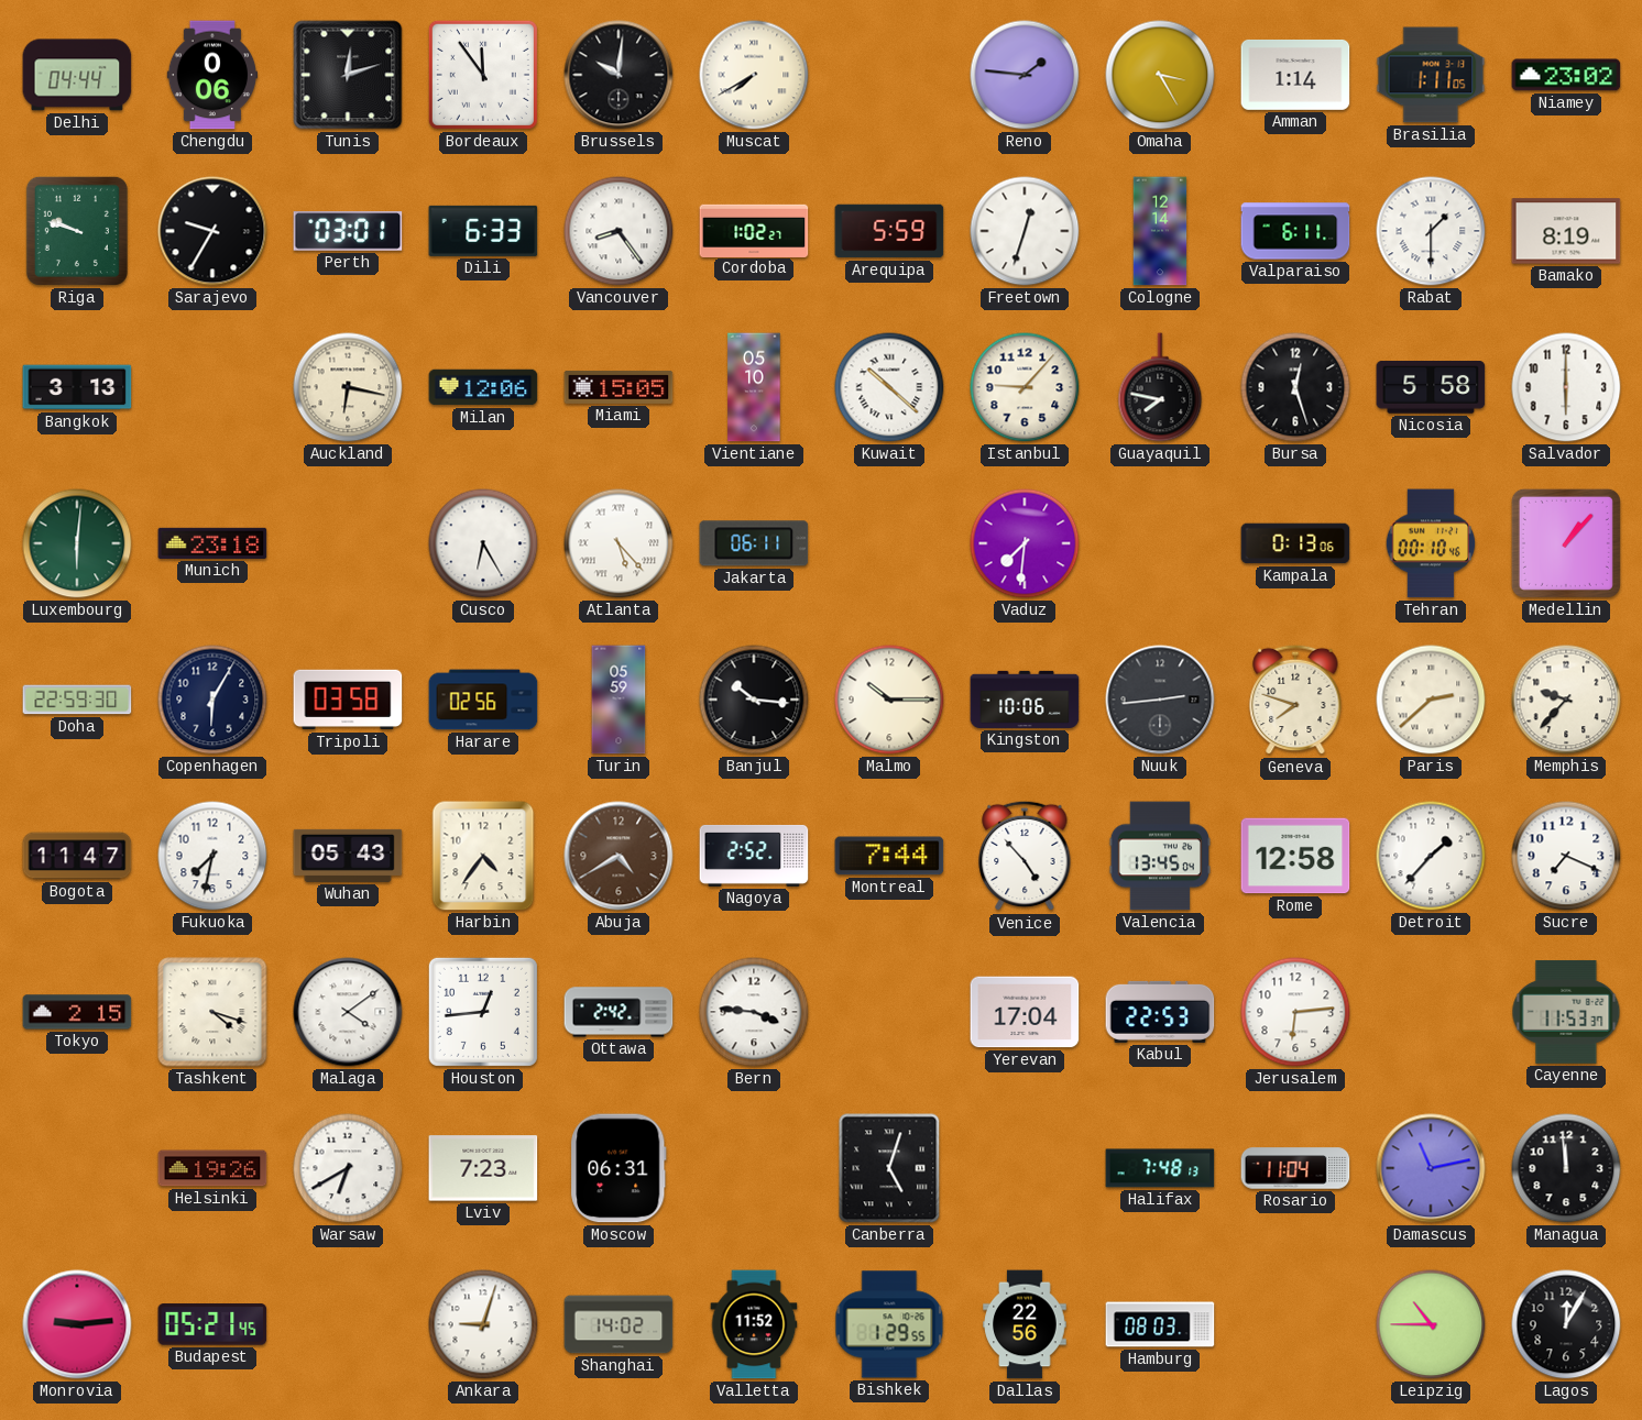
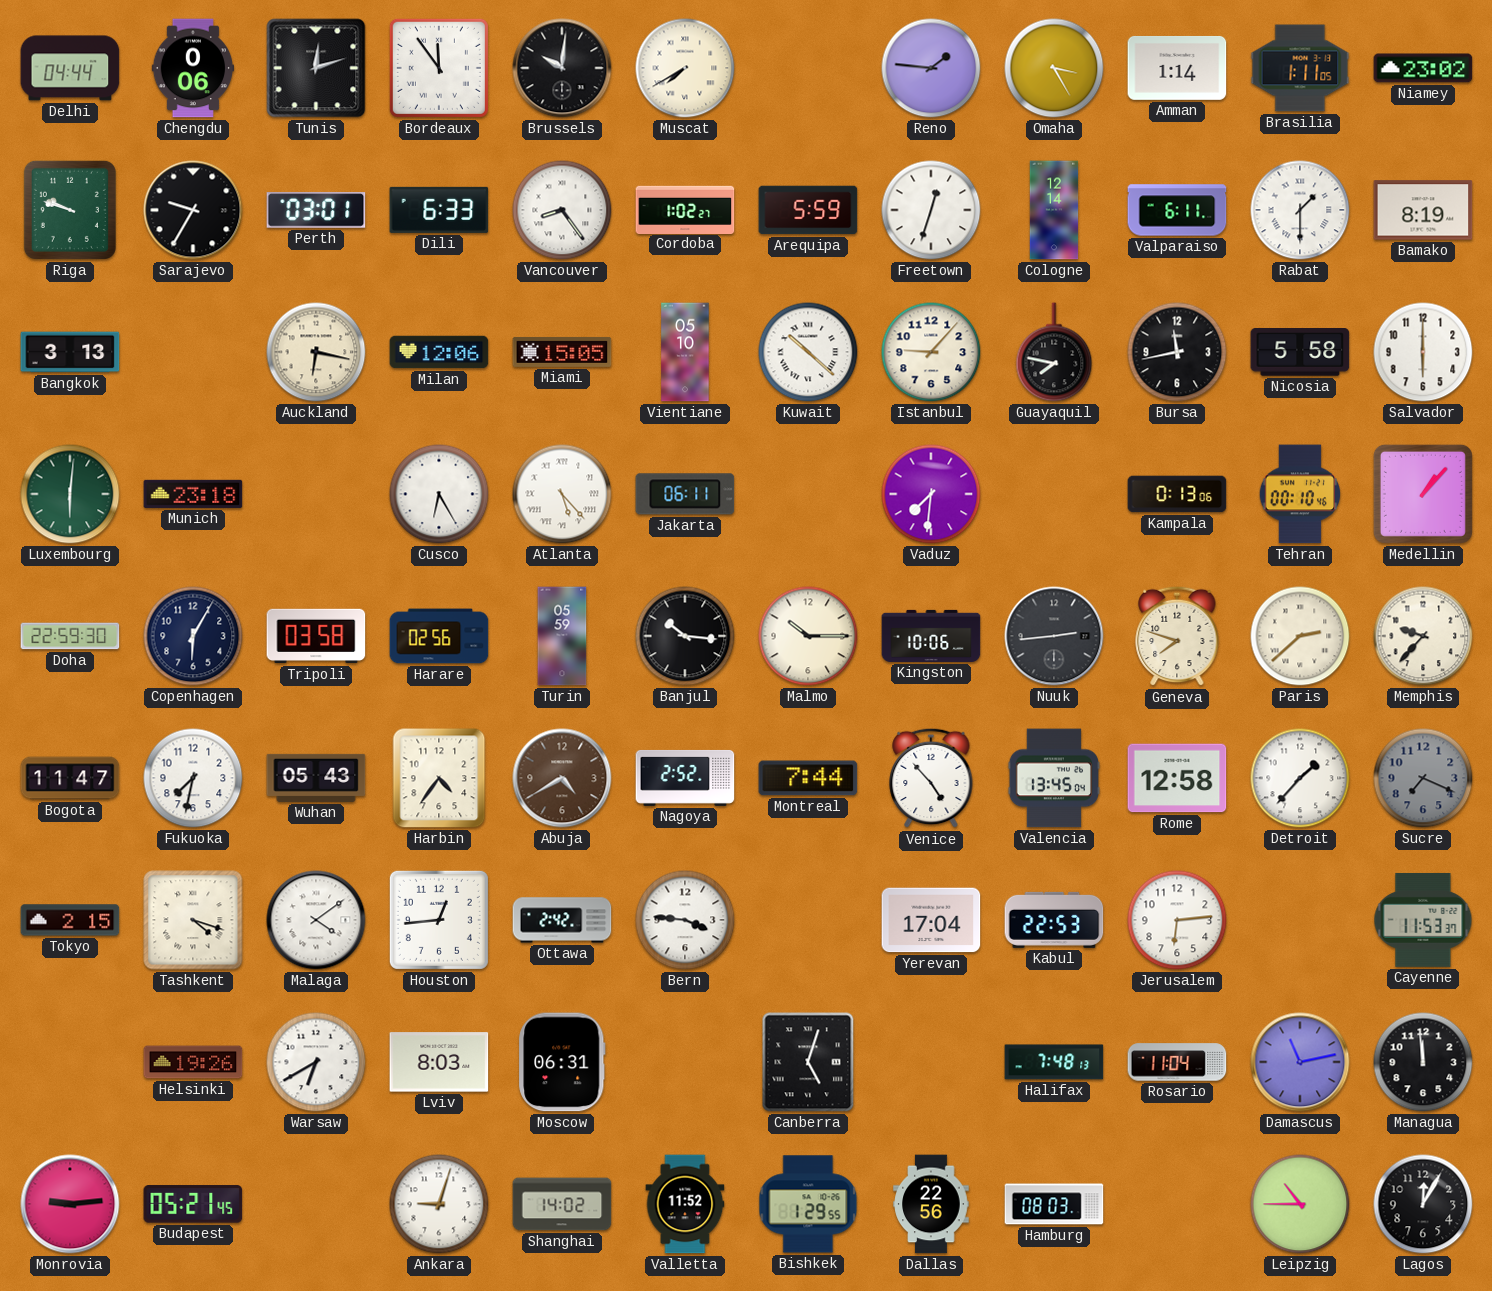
Bursa: 12:27 -> 11:43 (1177, 352)
Sucre dial: white -> grey (1423, 778)
Lviv: 7:23 -> 8:03 (439, 1062)
